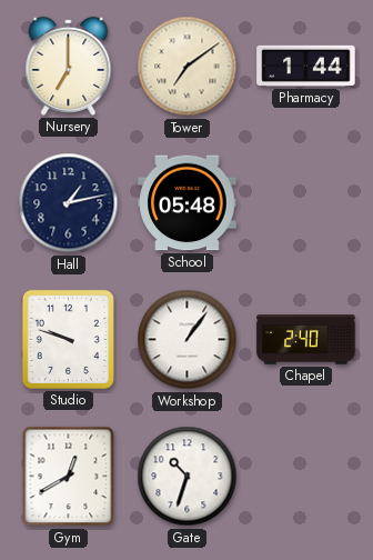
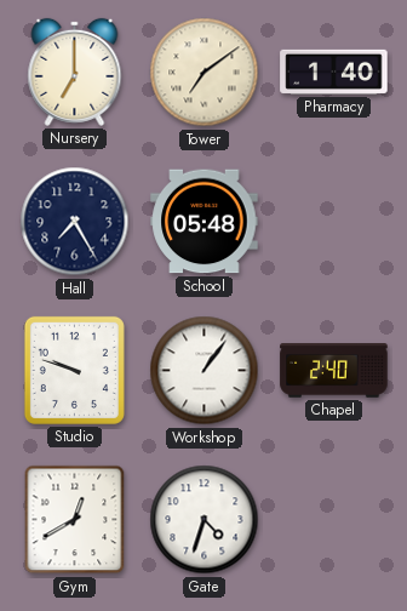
Pharmacy: 1:44 -> 1:40 (334, 72)
Hall: 1:13 -> 7:25 (75, 222)
Gate: 10:33 -> 4:33 (205, 520)
